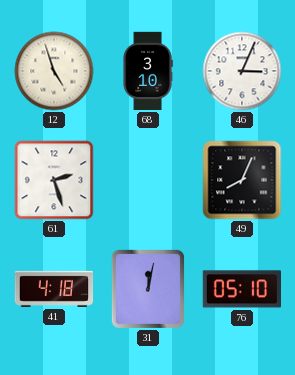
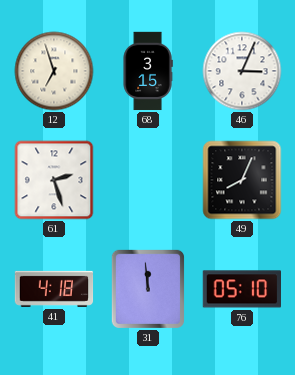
12: 4:57 -> 6:57 (54, 71)
68: 3:10 -> 3:15 (148, 71)
31: 12:02 -> 11:59 (148, 289)
